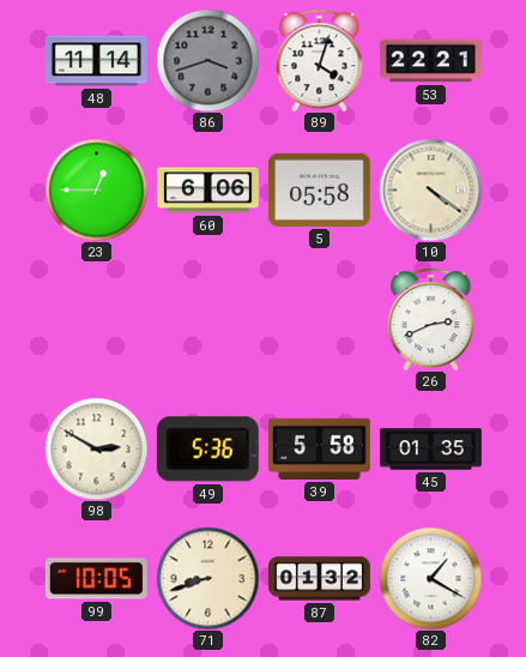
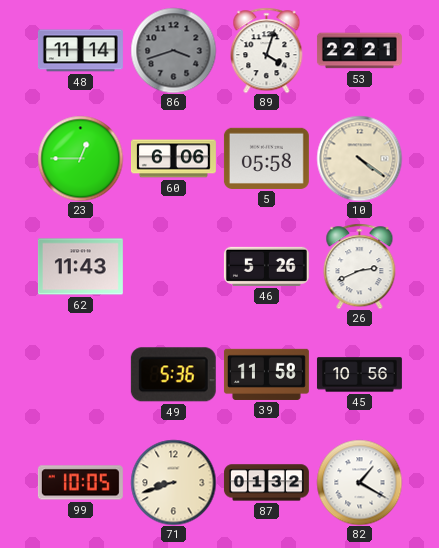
62: none -> 11:43 (80, 267)
46: none -> 5:26 (266, 266)
98: 2:50 -> none (96, 448)
39: 5:58 -> 11:58 (266, 374)
45: 01:35 -> 10:56 (359, 375)
